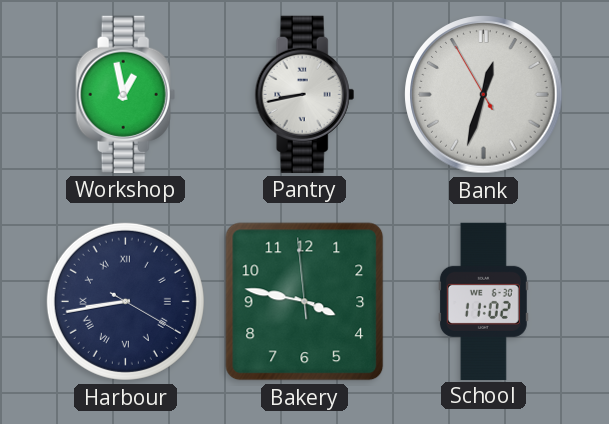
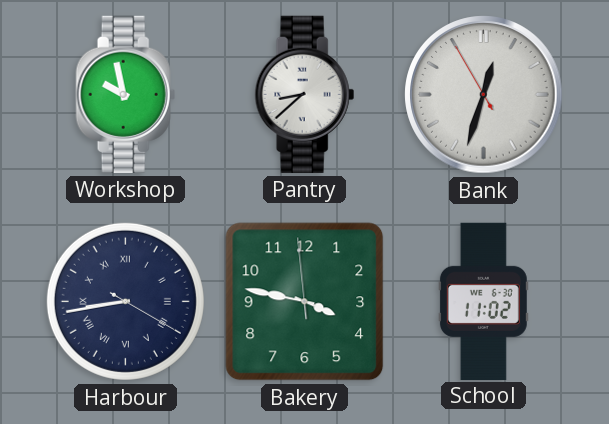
Workshop: 12:58 -> 9:58 (126, 94)
Pantry: 8:43 -> 8:38 (305, 94)
